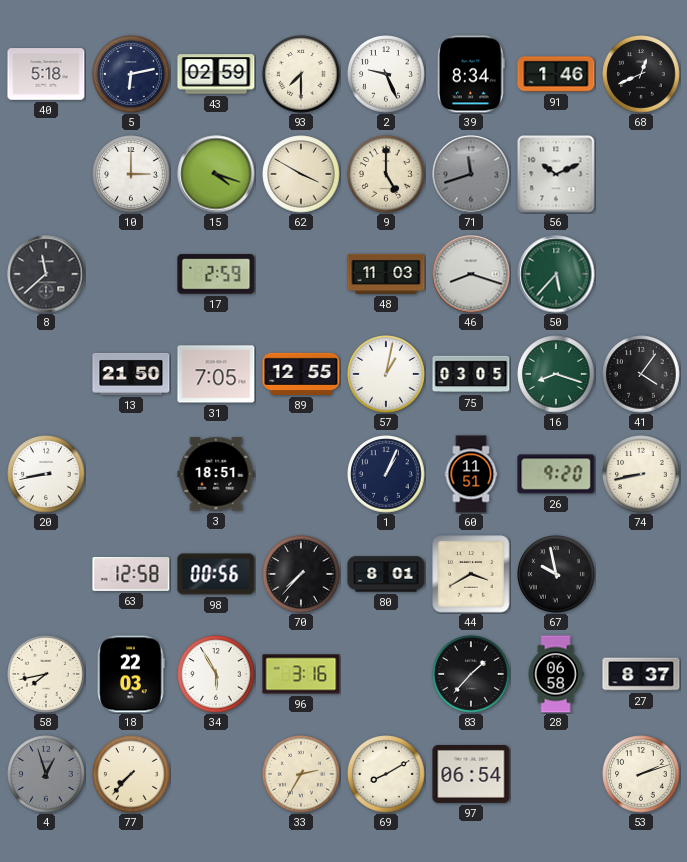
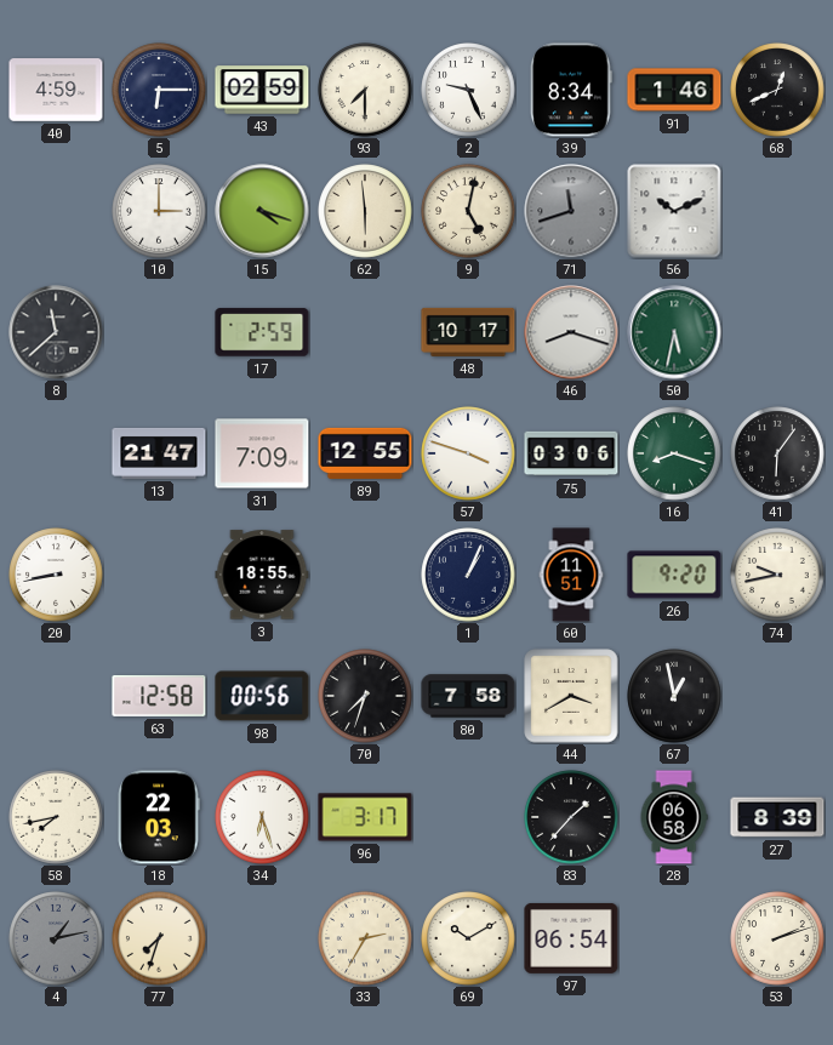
40: 5:18 -> 4:59 (56, 90)
5: 6:13 -> 6:15 (159, 90)
62: 3:50 -> 5:59 (365, 211)
9: 5:00 -> 5:02 (468, 211)
48: 11:03 -> 10:17 (468, 332)
50: 5:37 -> 5:32 (674, 332)
13: 21:50 -> 21:47 (159, 453)
31: 7:05 -> 7:09 (262, 453)
57: 1:02 -> 3:48 (468, 453)
75: 03:05 -> 03:06 (571, 453)
41: 4:06 -> 6:06 (777, 453)
3: 18:51 -> 18:55 (262, 575)
74: 8:43 -> 9:43 (777, 575)
70: 7:37 -> 7:33 (365, 696)
80: 8:01 -> 7:58 (468, 696)
67: 9:58 -> 12:58 (674, 696)
34: 5:55 -> 6:27 (262, 817)
96: 3:16 -> 3:17 (365, 817)
27: 8:37 -> 8:39 (777, 817)
4: 12:57 -> 1:13 (56, 938)
77: 7:37 -> 7:33 (159, 938)
69: 8:10 -> 10:10 (468, 938)
